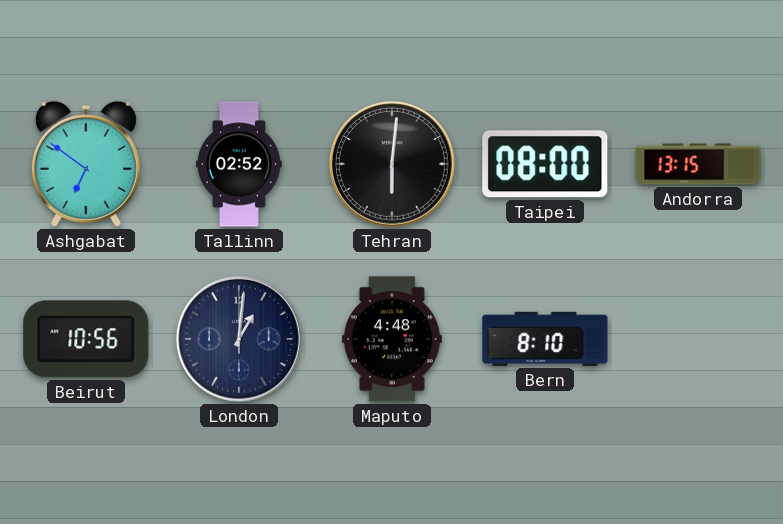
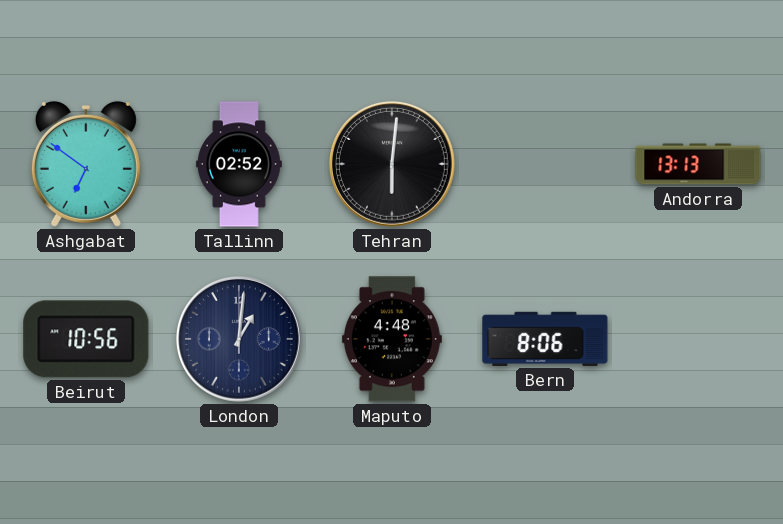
Taipei: 08:00 -> none (545, 164)
Andorra: 13:15 -> 13:13 (698, 164)
Bern: 8:10 -> 8:06 (545, 339)
